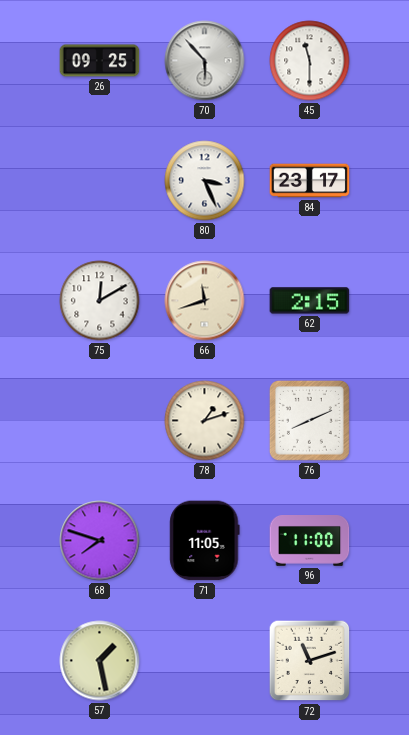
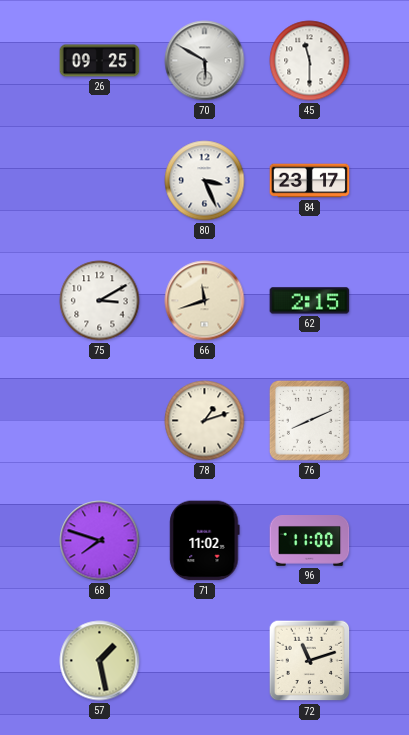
70: 5:53 -> 5:50 (205, 61)
75: 12:10 -> 3:10 (100, 301)
71: 11:05 -> 11:02 (205, 541)
